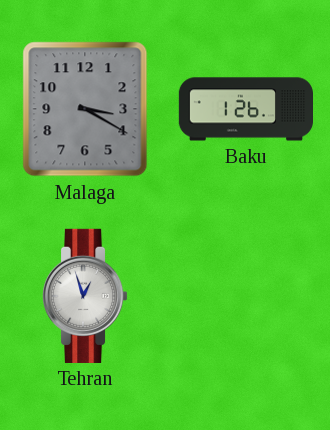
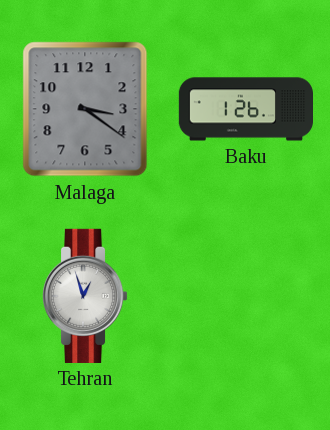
Malaga: 3:20 -> 3:21 (85, 109)
